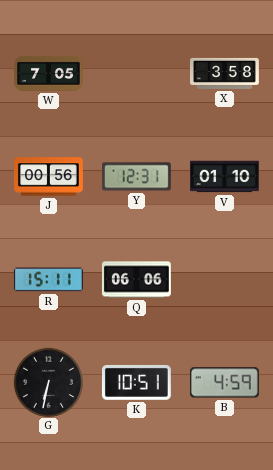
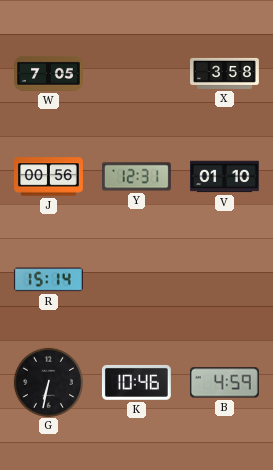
R: 15:11 -> 15:14 (48, 280)
Q: 06:06 -> none (136, 280)
K: 10:51 -> 10:46 (136, 382)
